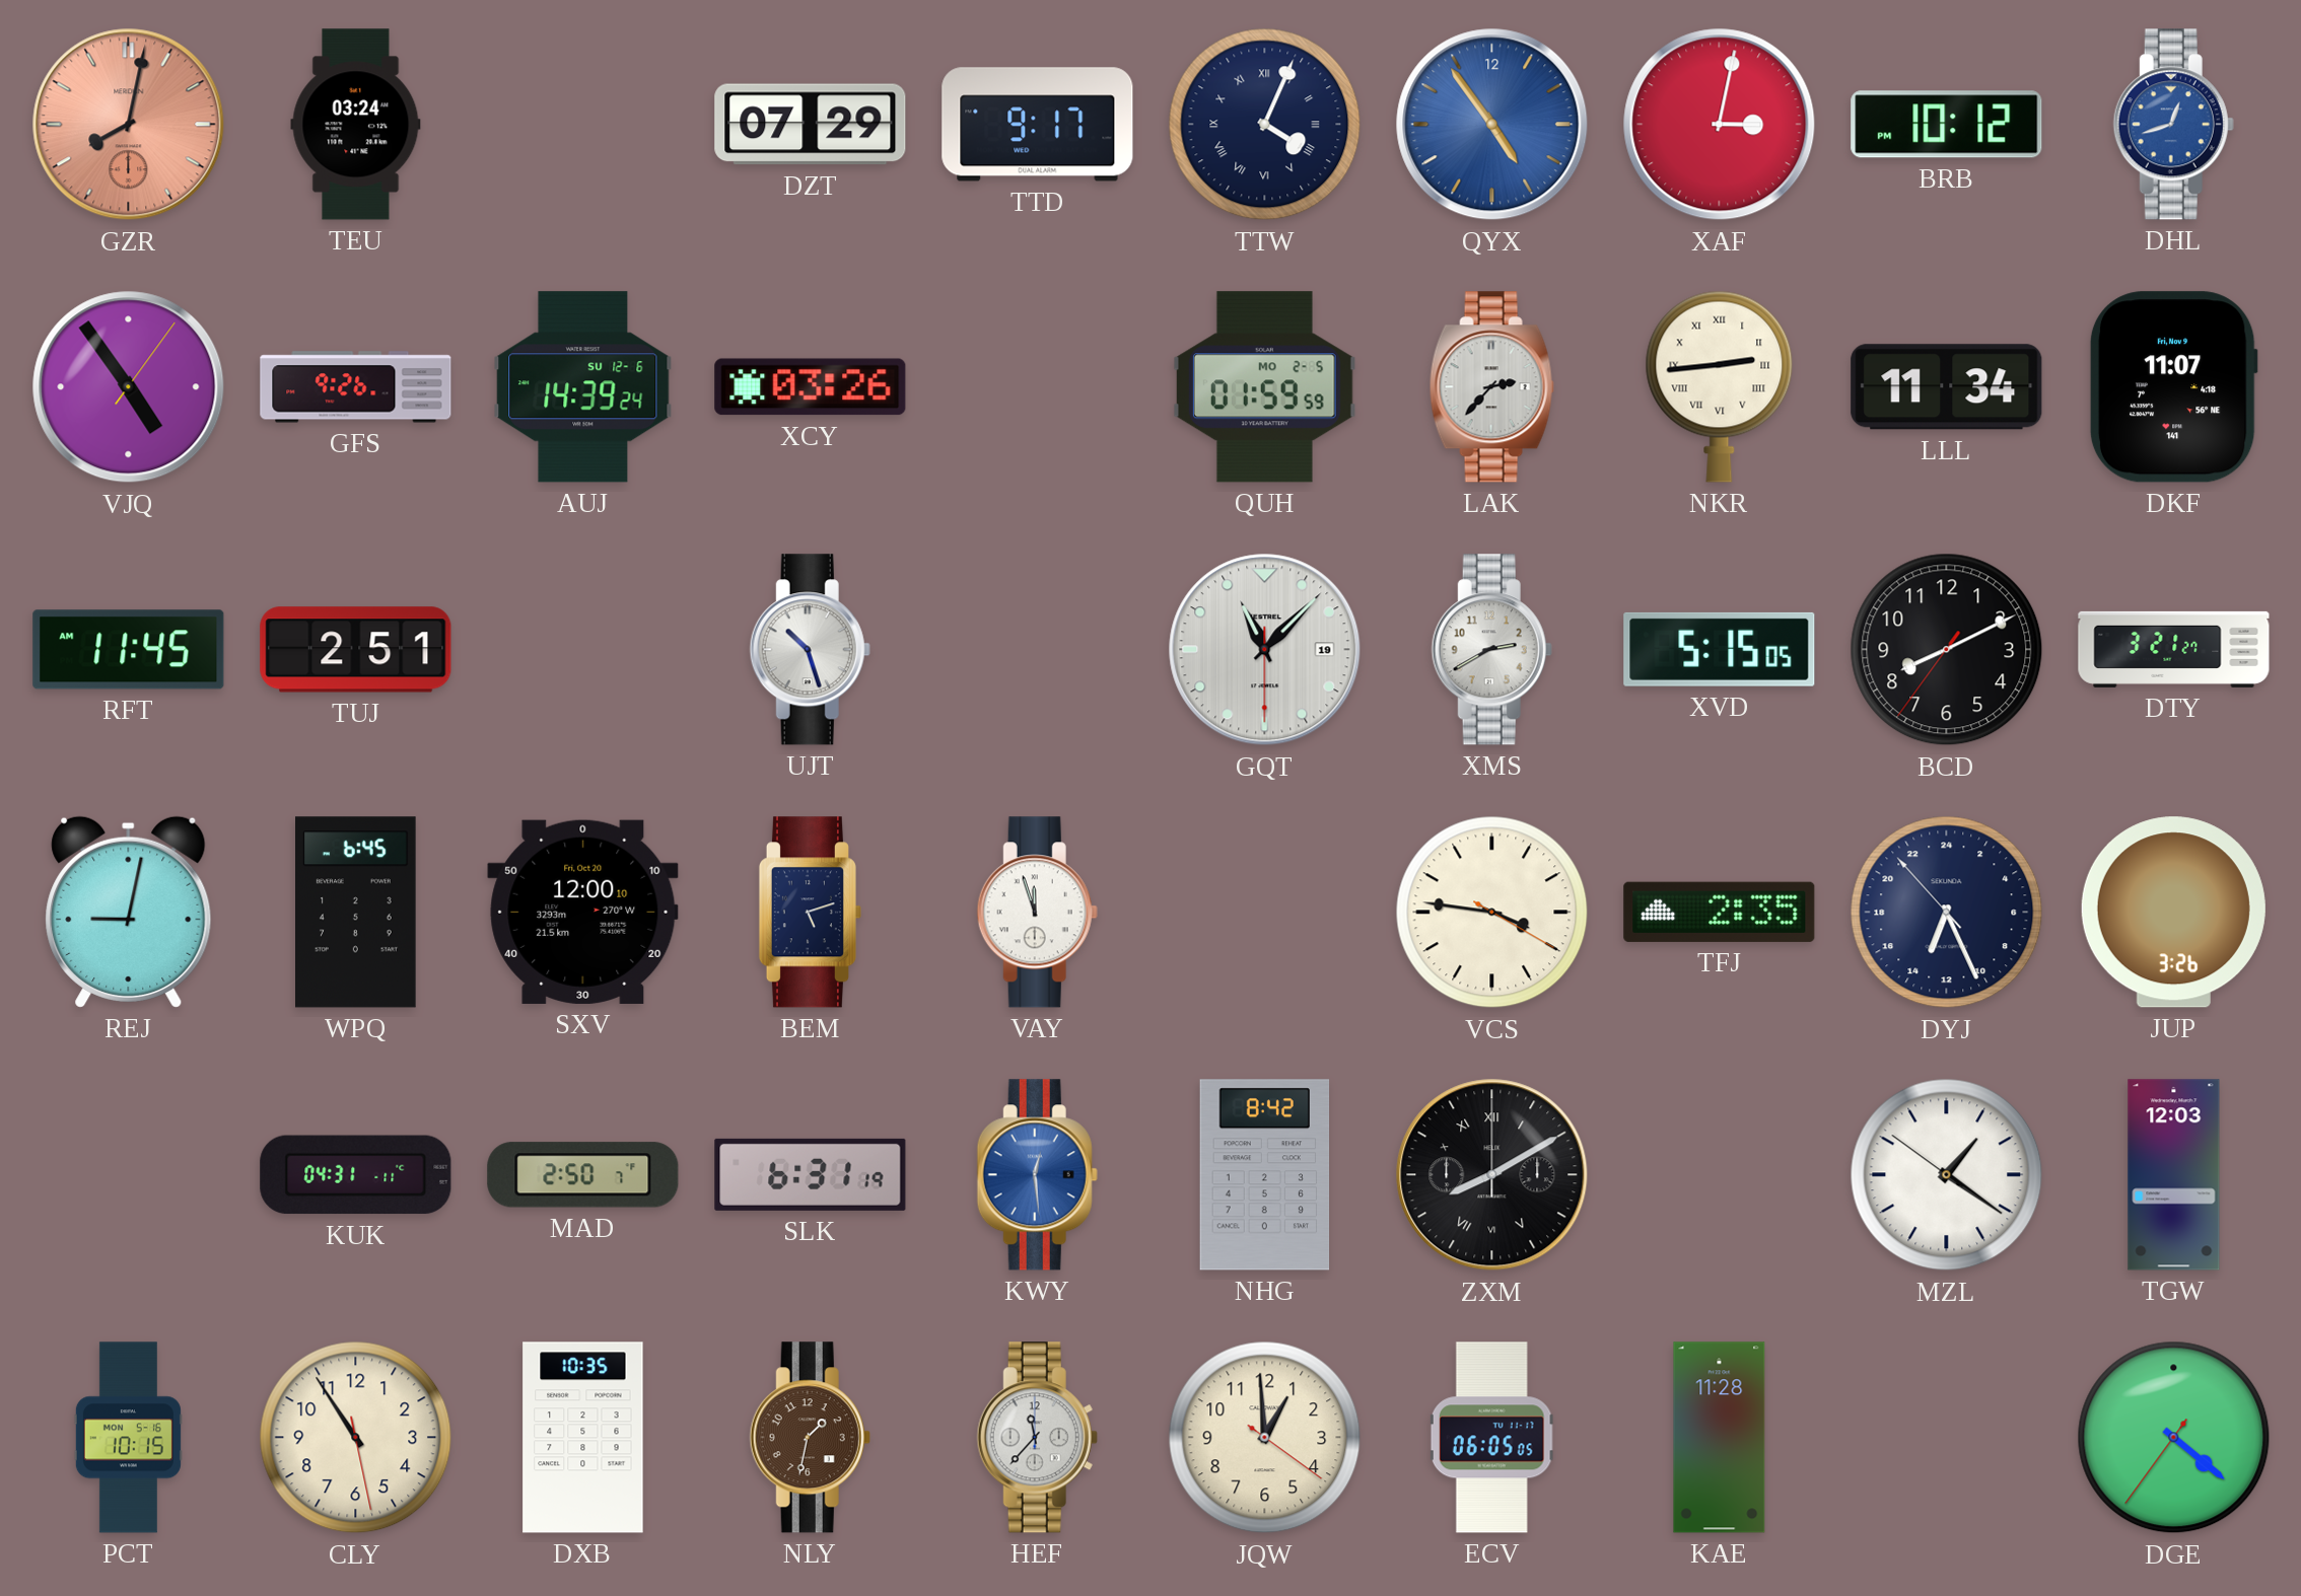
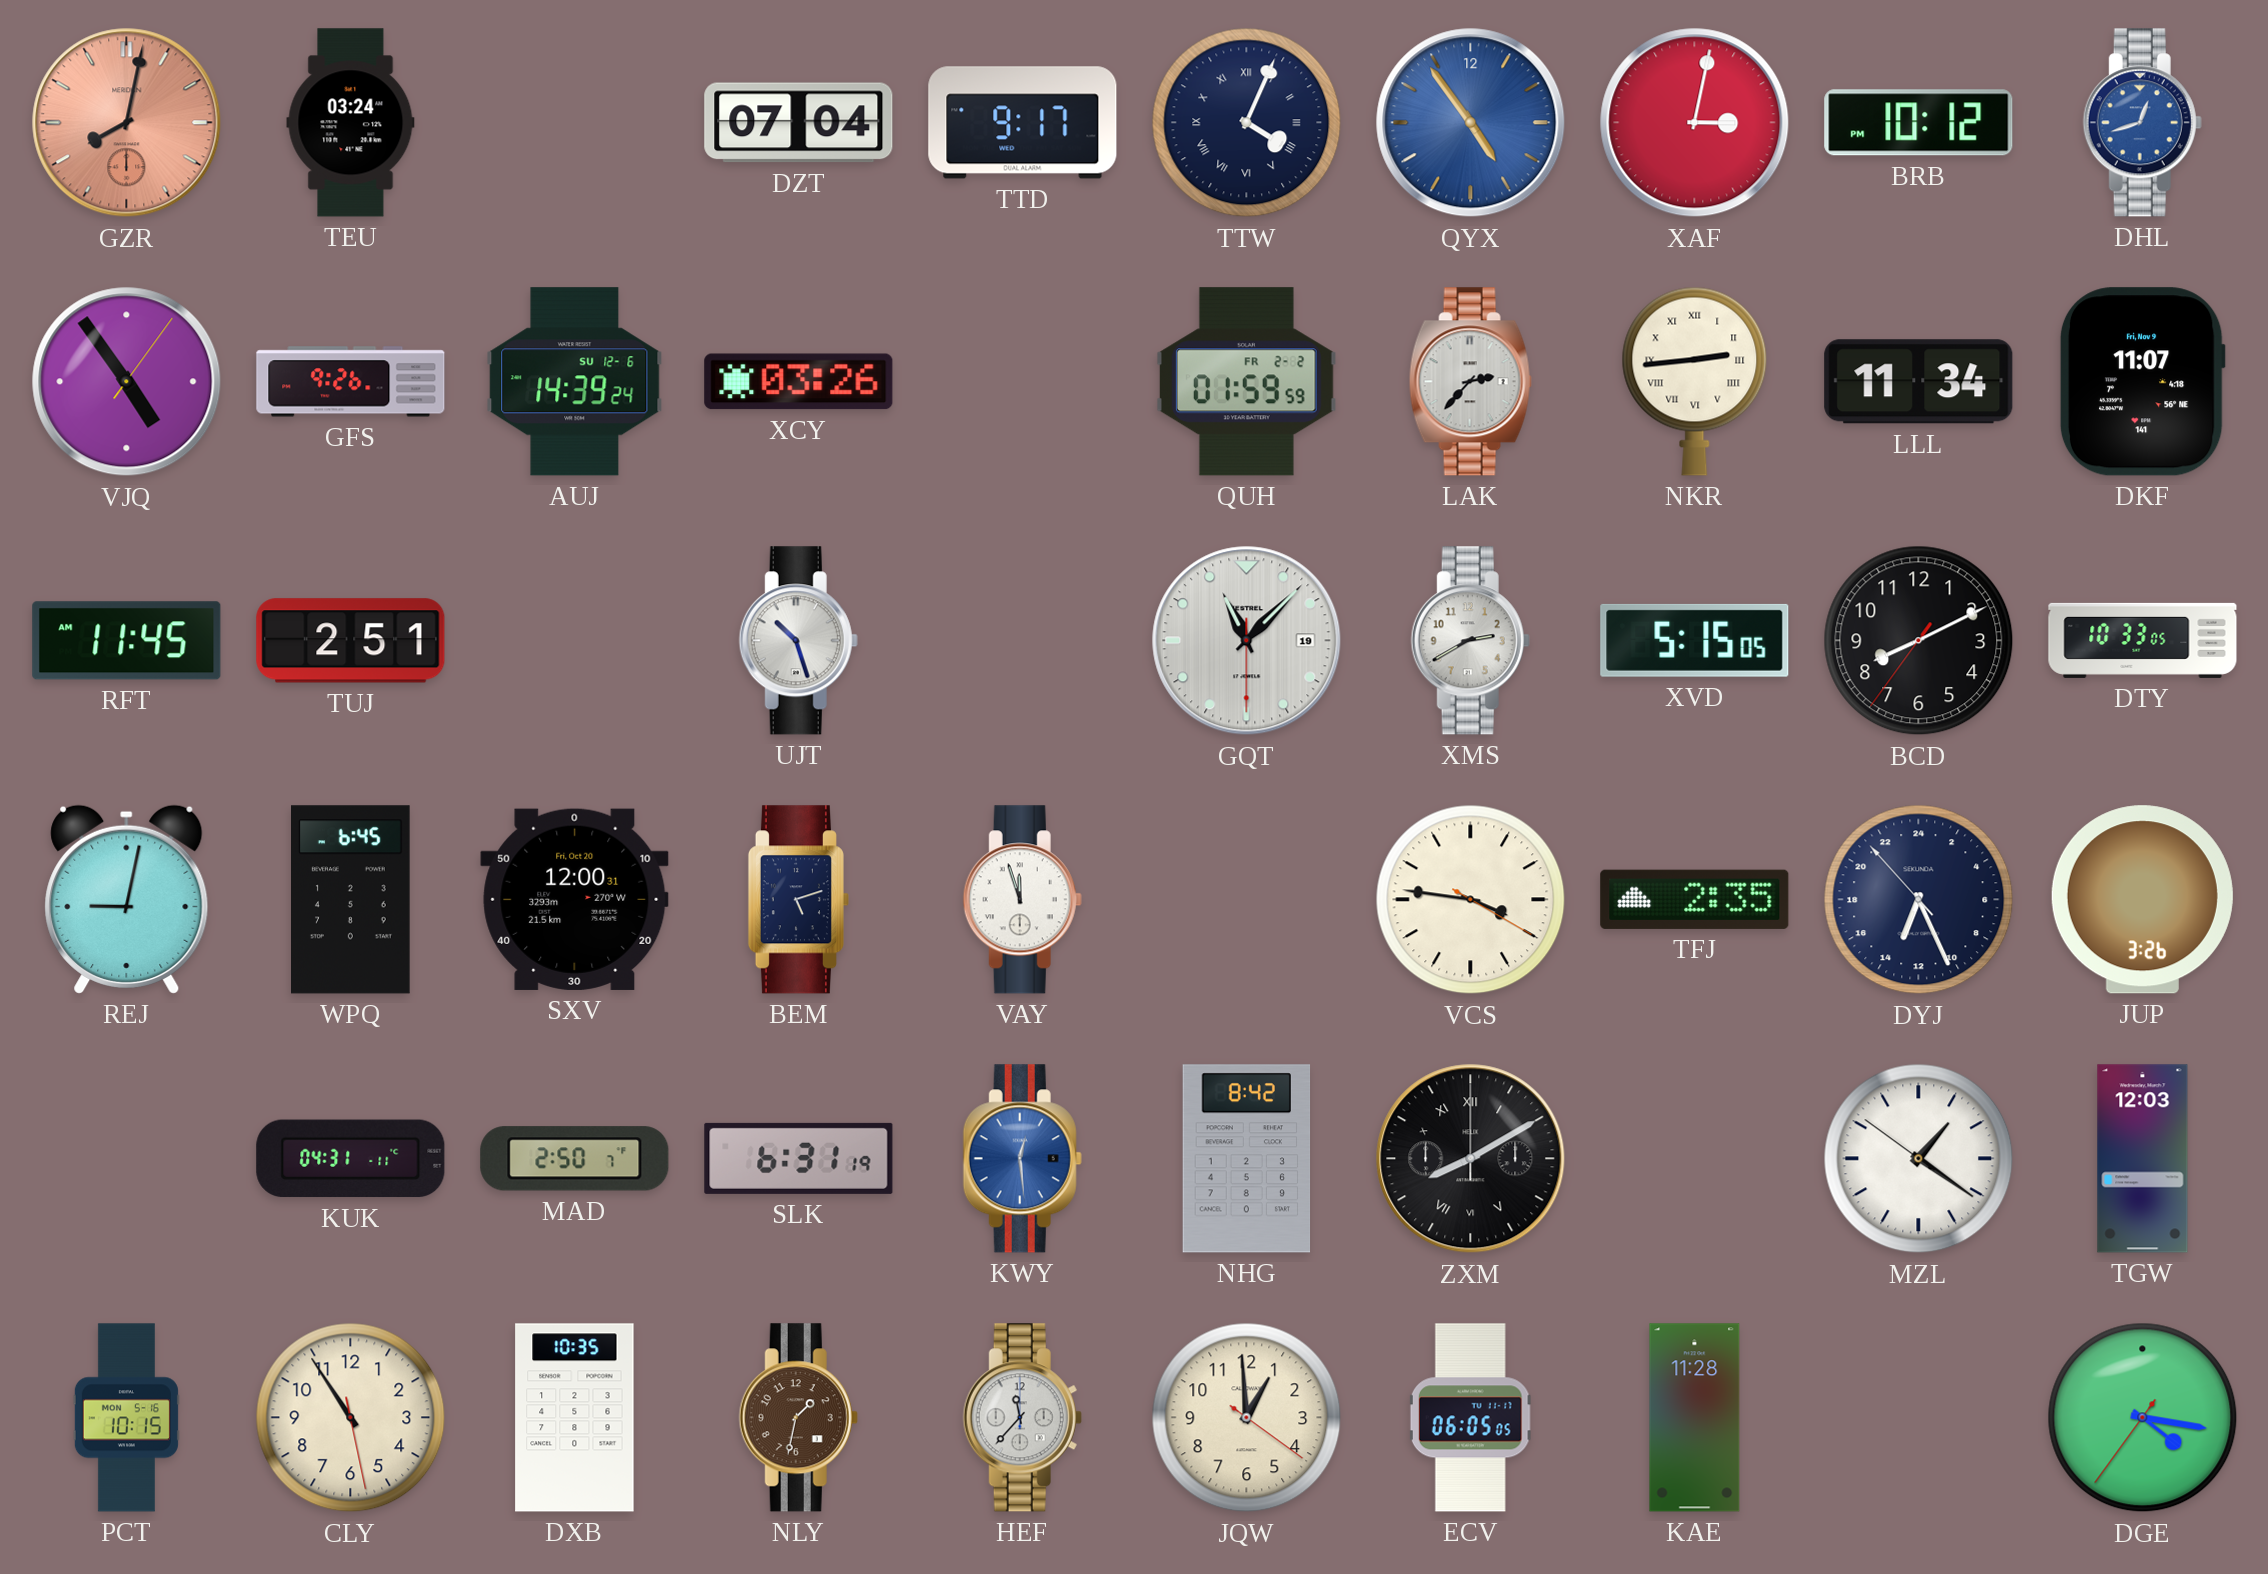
DZT: 07:29 -> 07:04 (799, 123)
QUH date: MO 2-5 -> FR 2-2 (1247, 382)
DTY: 3:21 -> 10:33 (2143, 640)
SXV: 12:00:10 -> 12:00:31 (575, 899)
DGE: 4:21 -> 4:16 (2143, 1418)
